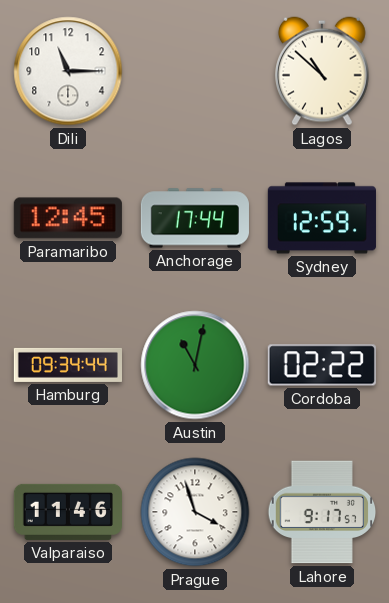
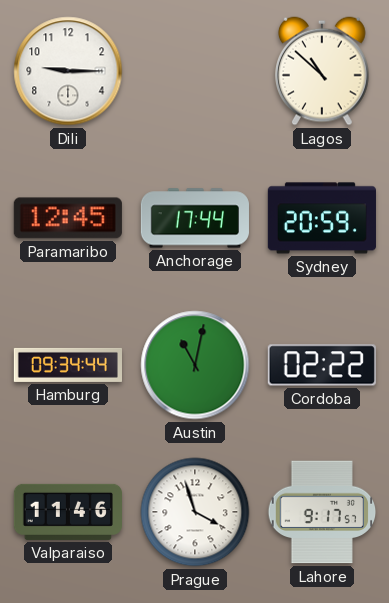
Dili: 11:15 -> 9:15 (68, 71)
Sydney: 12:59 -> 20:59 (322, 218)
